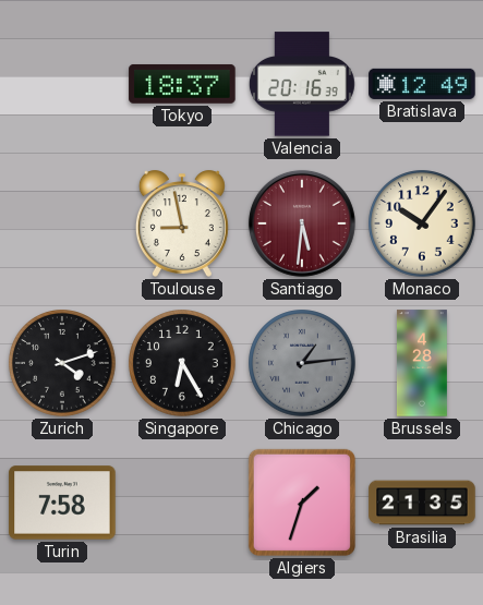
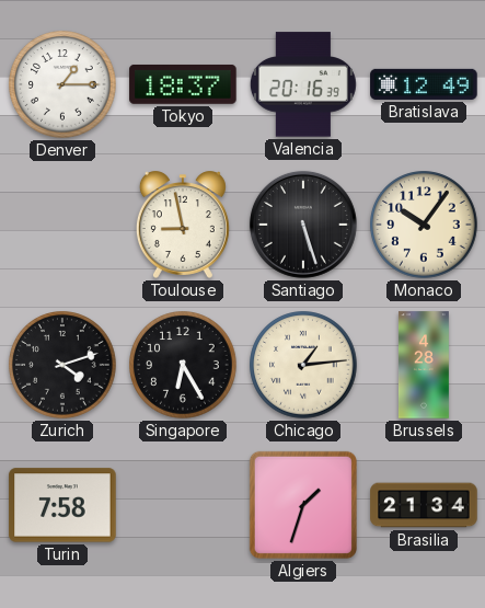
Denver: none -> 1:15 (62, 84)
Santiago: 5:31 -> 5:27 (303, 225)
Santiago dial: burgundy -> black (303, 225)
Chicago dial: grey -> cream (303, 365)
Brasilia: 21:35 -> 21:34 (424, 505)
